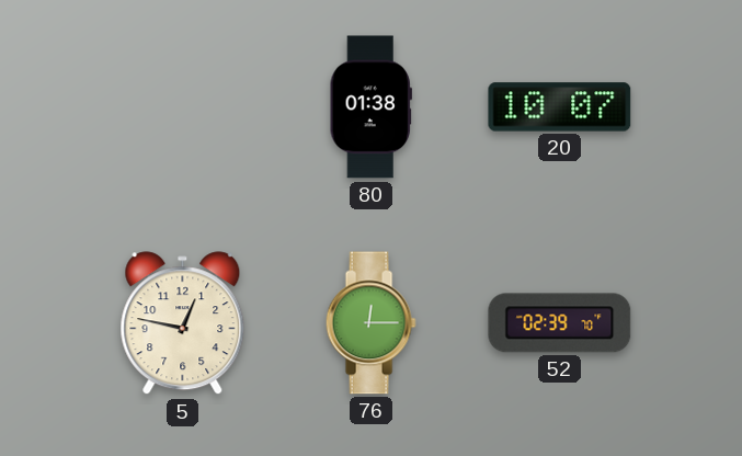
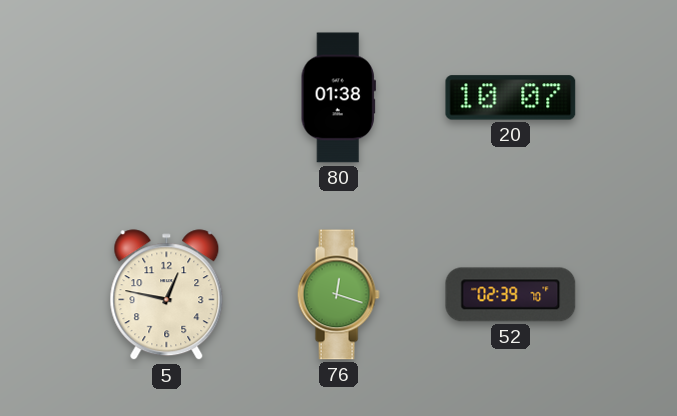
76: 12:15 -> 12:18 (338, 295)
